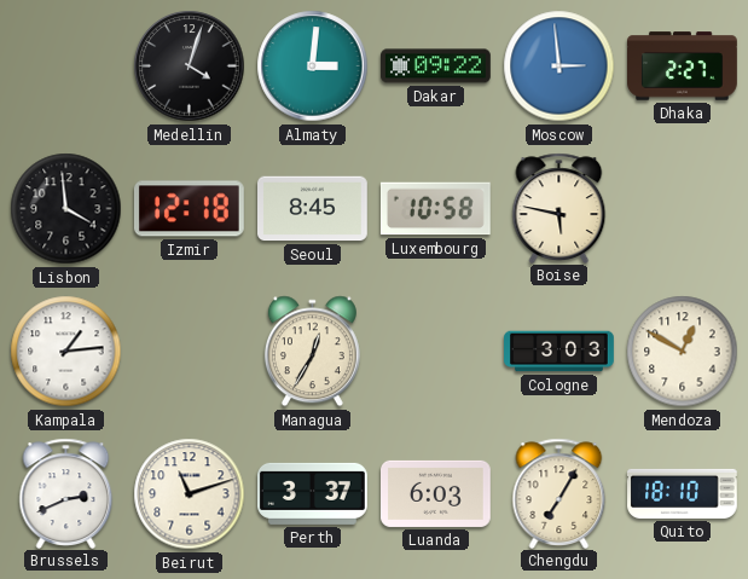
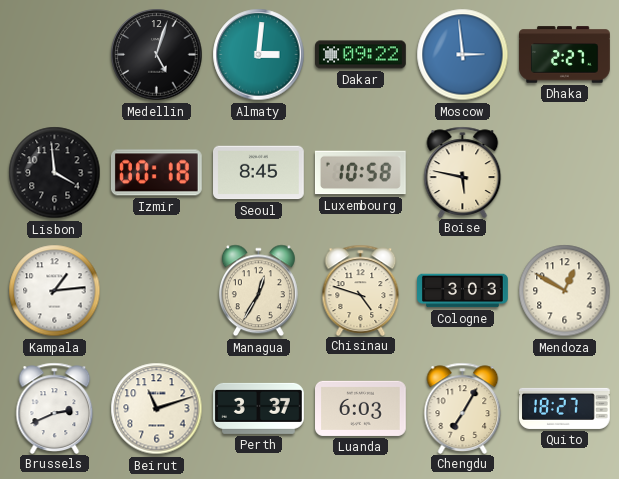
Medellin: 4:03 -> 5:03 (157, 55)
Izmir: 12:18 -> 00:18 (156, 173)
Chisinau: none -> 4:48 (361, 290)
Quito: 18:10 -> 18:27 (565, 408)
